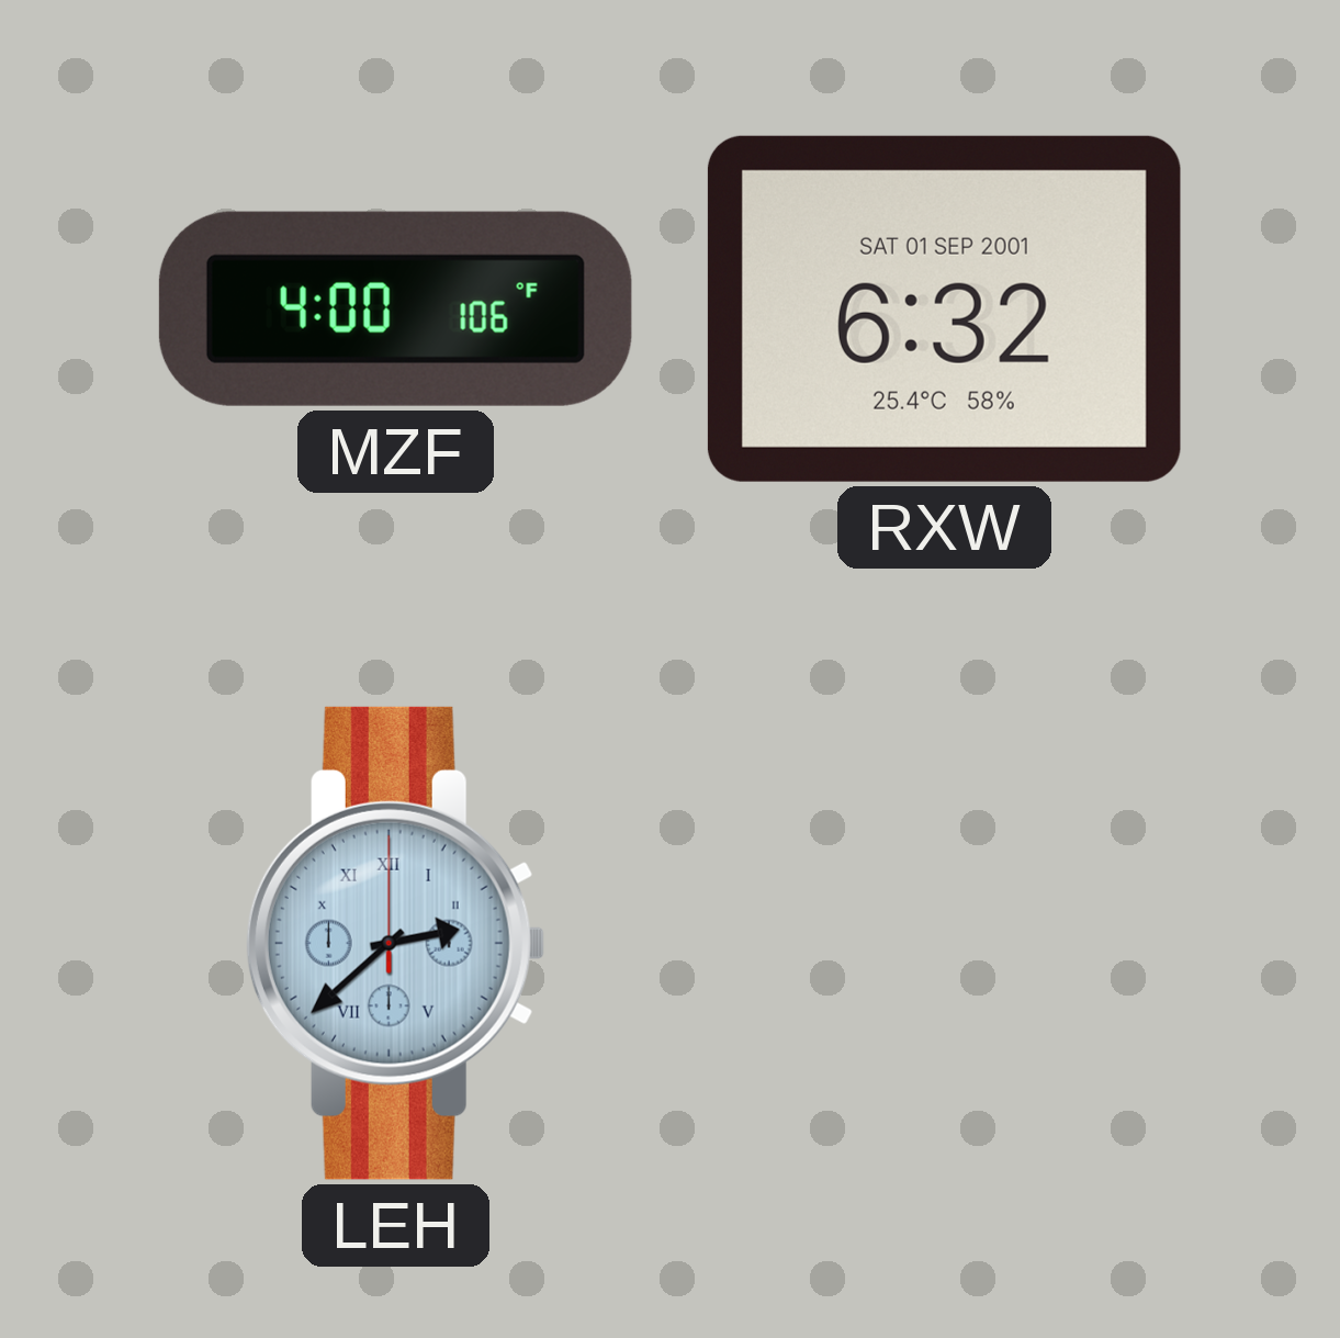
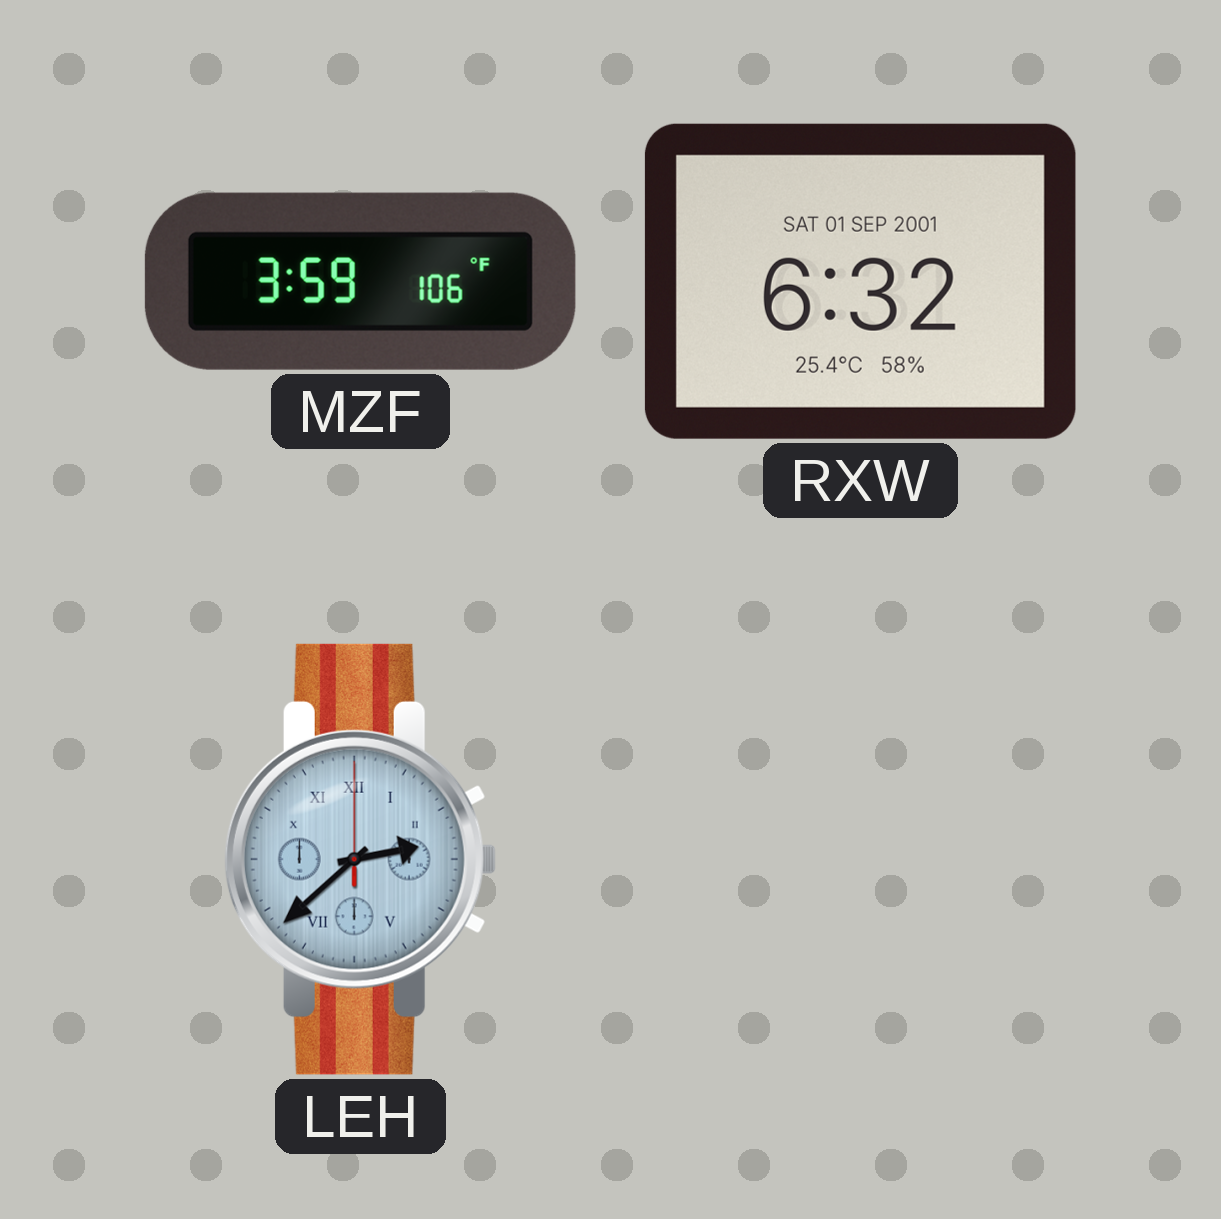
MZF: 4:00 -> 3:59 (360, 281)
